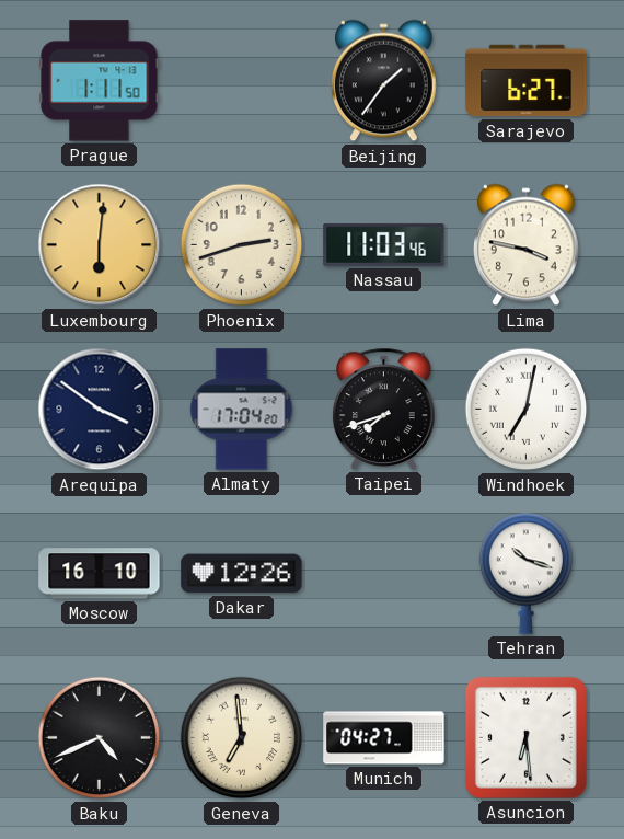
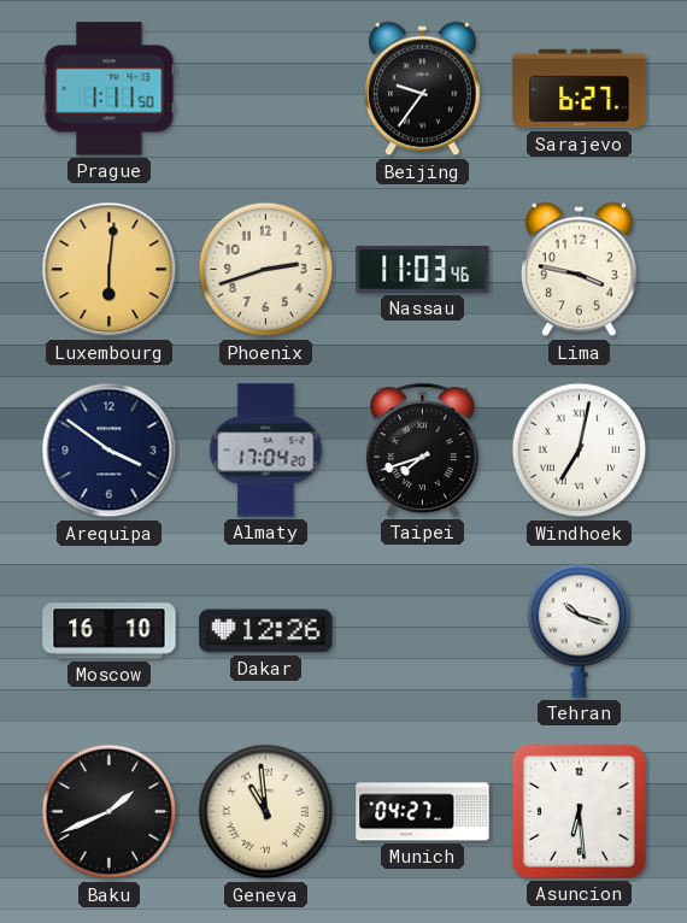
Beijing: 1:36 -> 9:36 (423, 89)
Baku: 4:41 -> 1:41 (110, 812)
Geneva: 6:59 -> 10:59 (266, 812)
